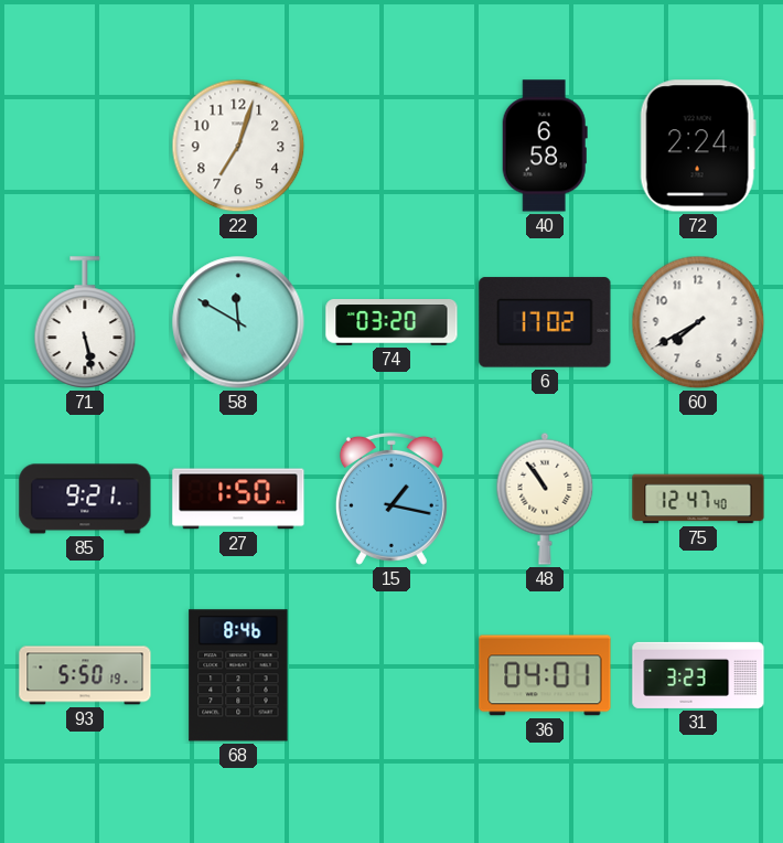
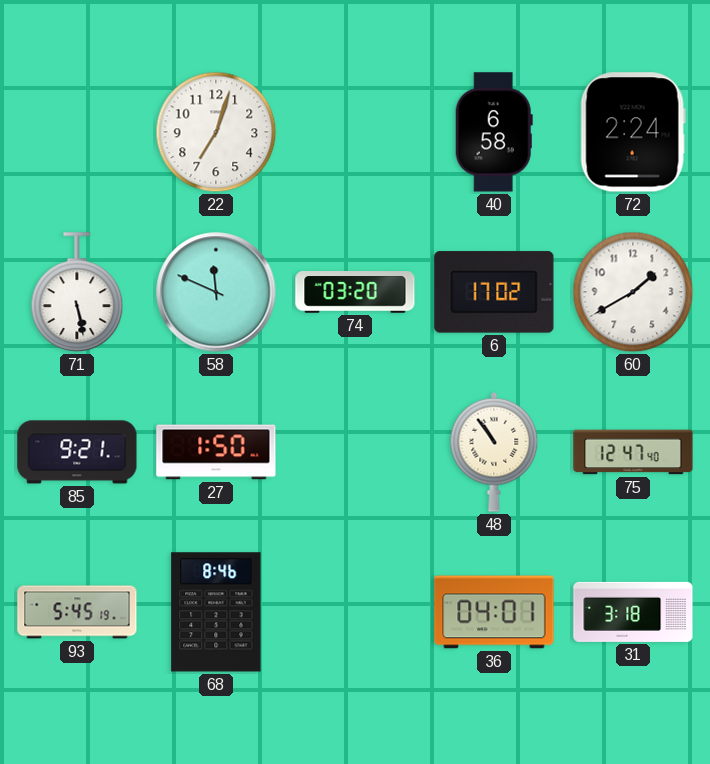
58: 11:50 -> 11:49 (216, 292)
60: 7:40 -> 1:40 (633, 292)
15: 1:17 -> none (392, 499)
93: 5:50 -> 5:45 (77, 612)
31: 3:23 -> 3:18 (633, 612)
